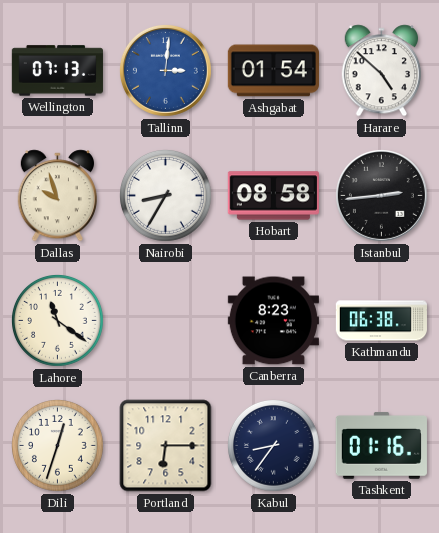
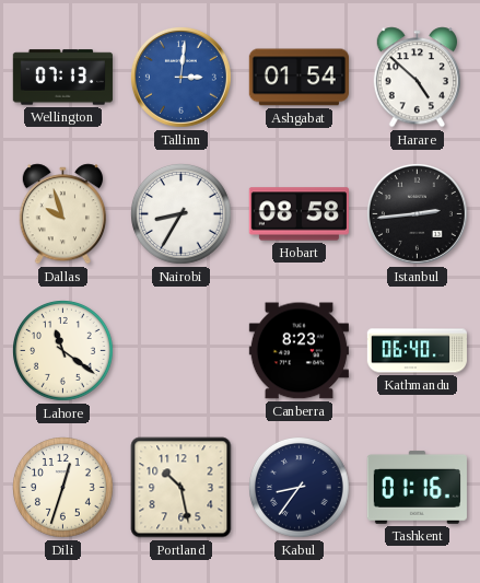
Kathmandu: 06:38 -> 06:40 (417, 351)
Portland: 6:15 -> 10:28 (182, 488)
